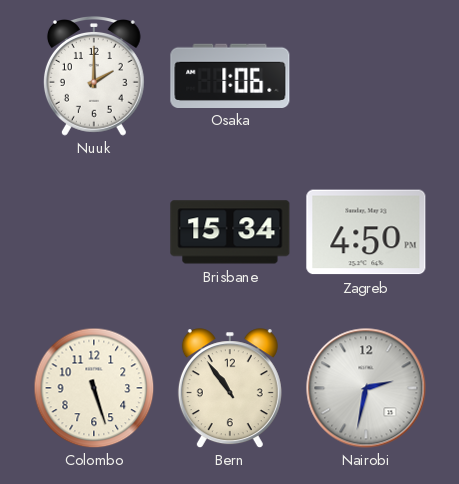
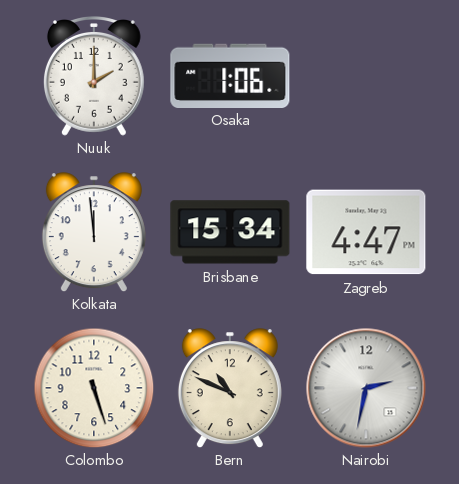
Kolkata: none -> 11:59 (94, 232)
Zagreb: 4:50 -> 4:47 (366, 232)
Bern: 10:54 -> 10:49 (230, 388)
